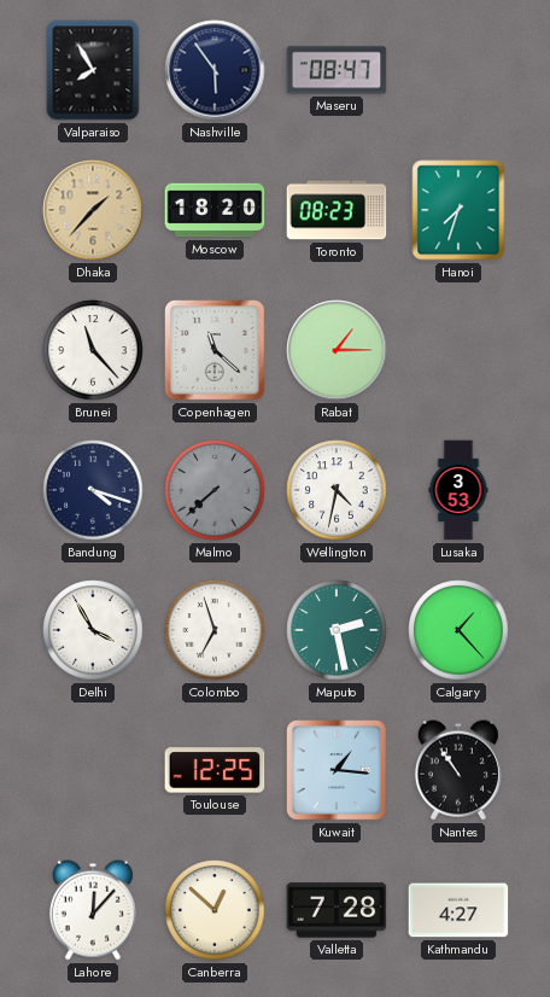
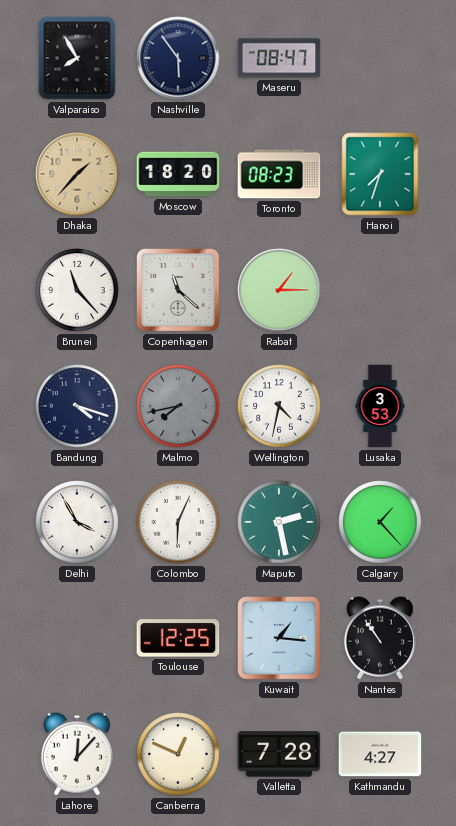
Malmo: 7:38 -> 7:43 (178, 406)
Colombo: 6:57 -> 6:04 (178, 522)
Canberra: 12:52 -> 12:49 (178, 754)
